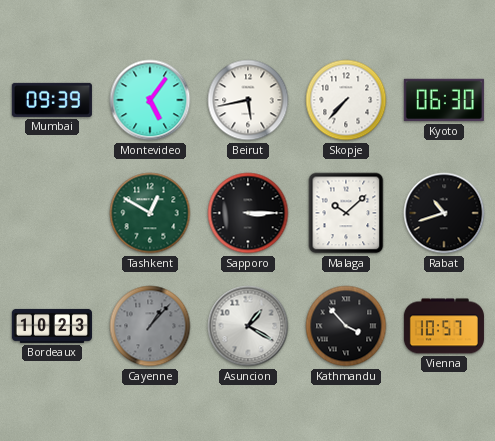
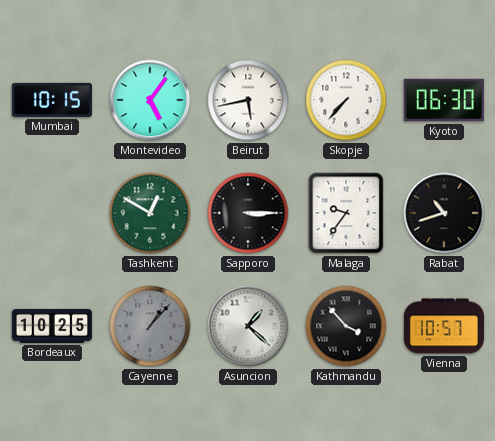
Mumbai: 09:39 -> 10:15 (52, 100)
Malaga: 10:08 -> 9:36 (346, 213)
Bordeaux: 10:23 -> 10:25 (52, 326)
Asuncion: 1:20 -> 1:22 (248, 326)
